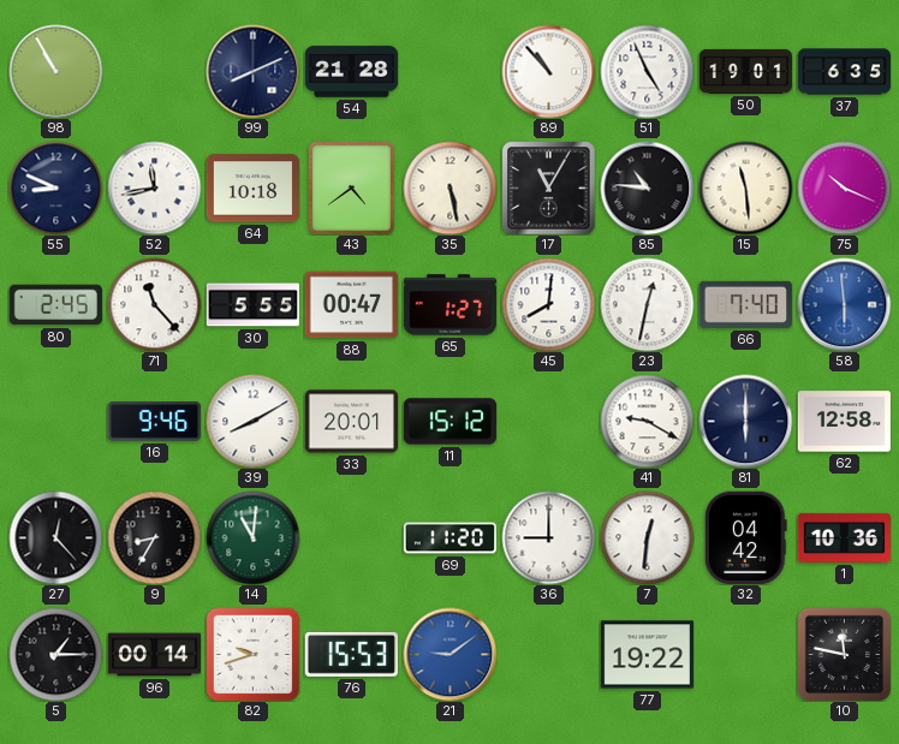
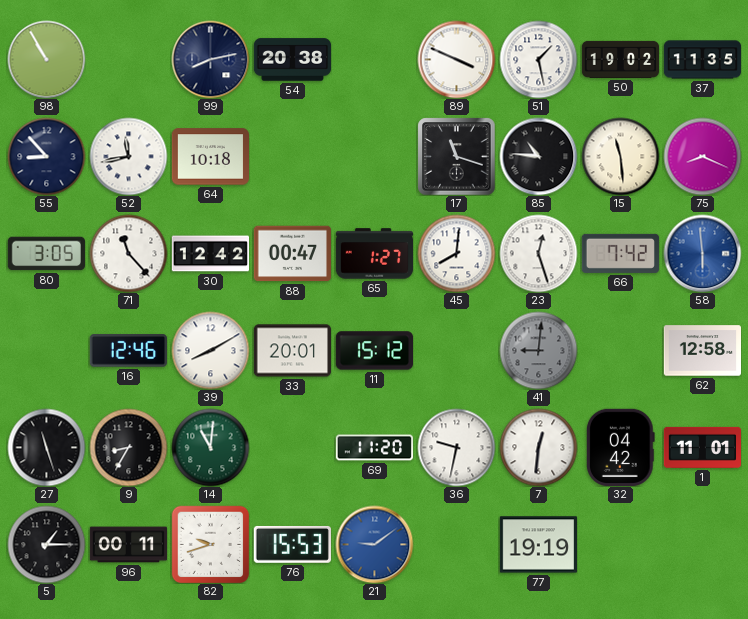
99: 8:11 -> 8:13 (210, 59)
54: 21:28 -> 20:38 (292, 60)
89: 10:53 -> 3:49 (456, 59)
51: 4:56 -> 1:28 (538, 59)
50: 19:01 -> 19:02 (620, 59)
37: 6:35 -> 11:35 (702, 60)
55: 8:49 -> 8:53 (46, 156)
43: 4:39 -> none (351, 188)
35: 5:28 -> none (449, 188)
17: 11:05 -> 11:18 (456, 156)
75: 10:19 -> 8:19 (702, 156)
80: 2:45 -> 3:05 (46, 254)
30: 5:55 -> 12:42 (210, 254)
23: 12:32 -> 12:27 (538, 253)
66: 7:40 -> 7:42 (620, 253)
16: 9:46 -> 12:46 (128, 351)
41: 9:20 -> 9:01 (538, 350)
41 dial: white -> grey (538, 350)
81: 6:00 -> none (745, 421)
27: 12:23 -> 11:27 (46, 447)
36: 9:00 -> 9:32 (456, 447)
1: 10:36 -> 11:01 (702, 447)
96: 00:14 -> 00:11 (128, 545)
77: 19:22 -> 19:19 (538, 545)
10: 11:47 -> none (844, 654)
